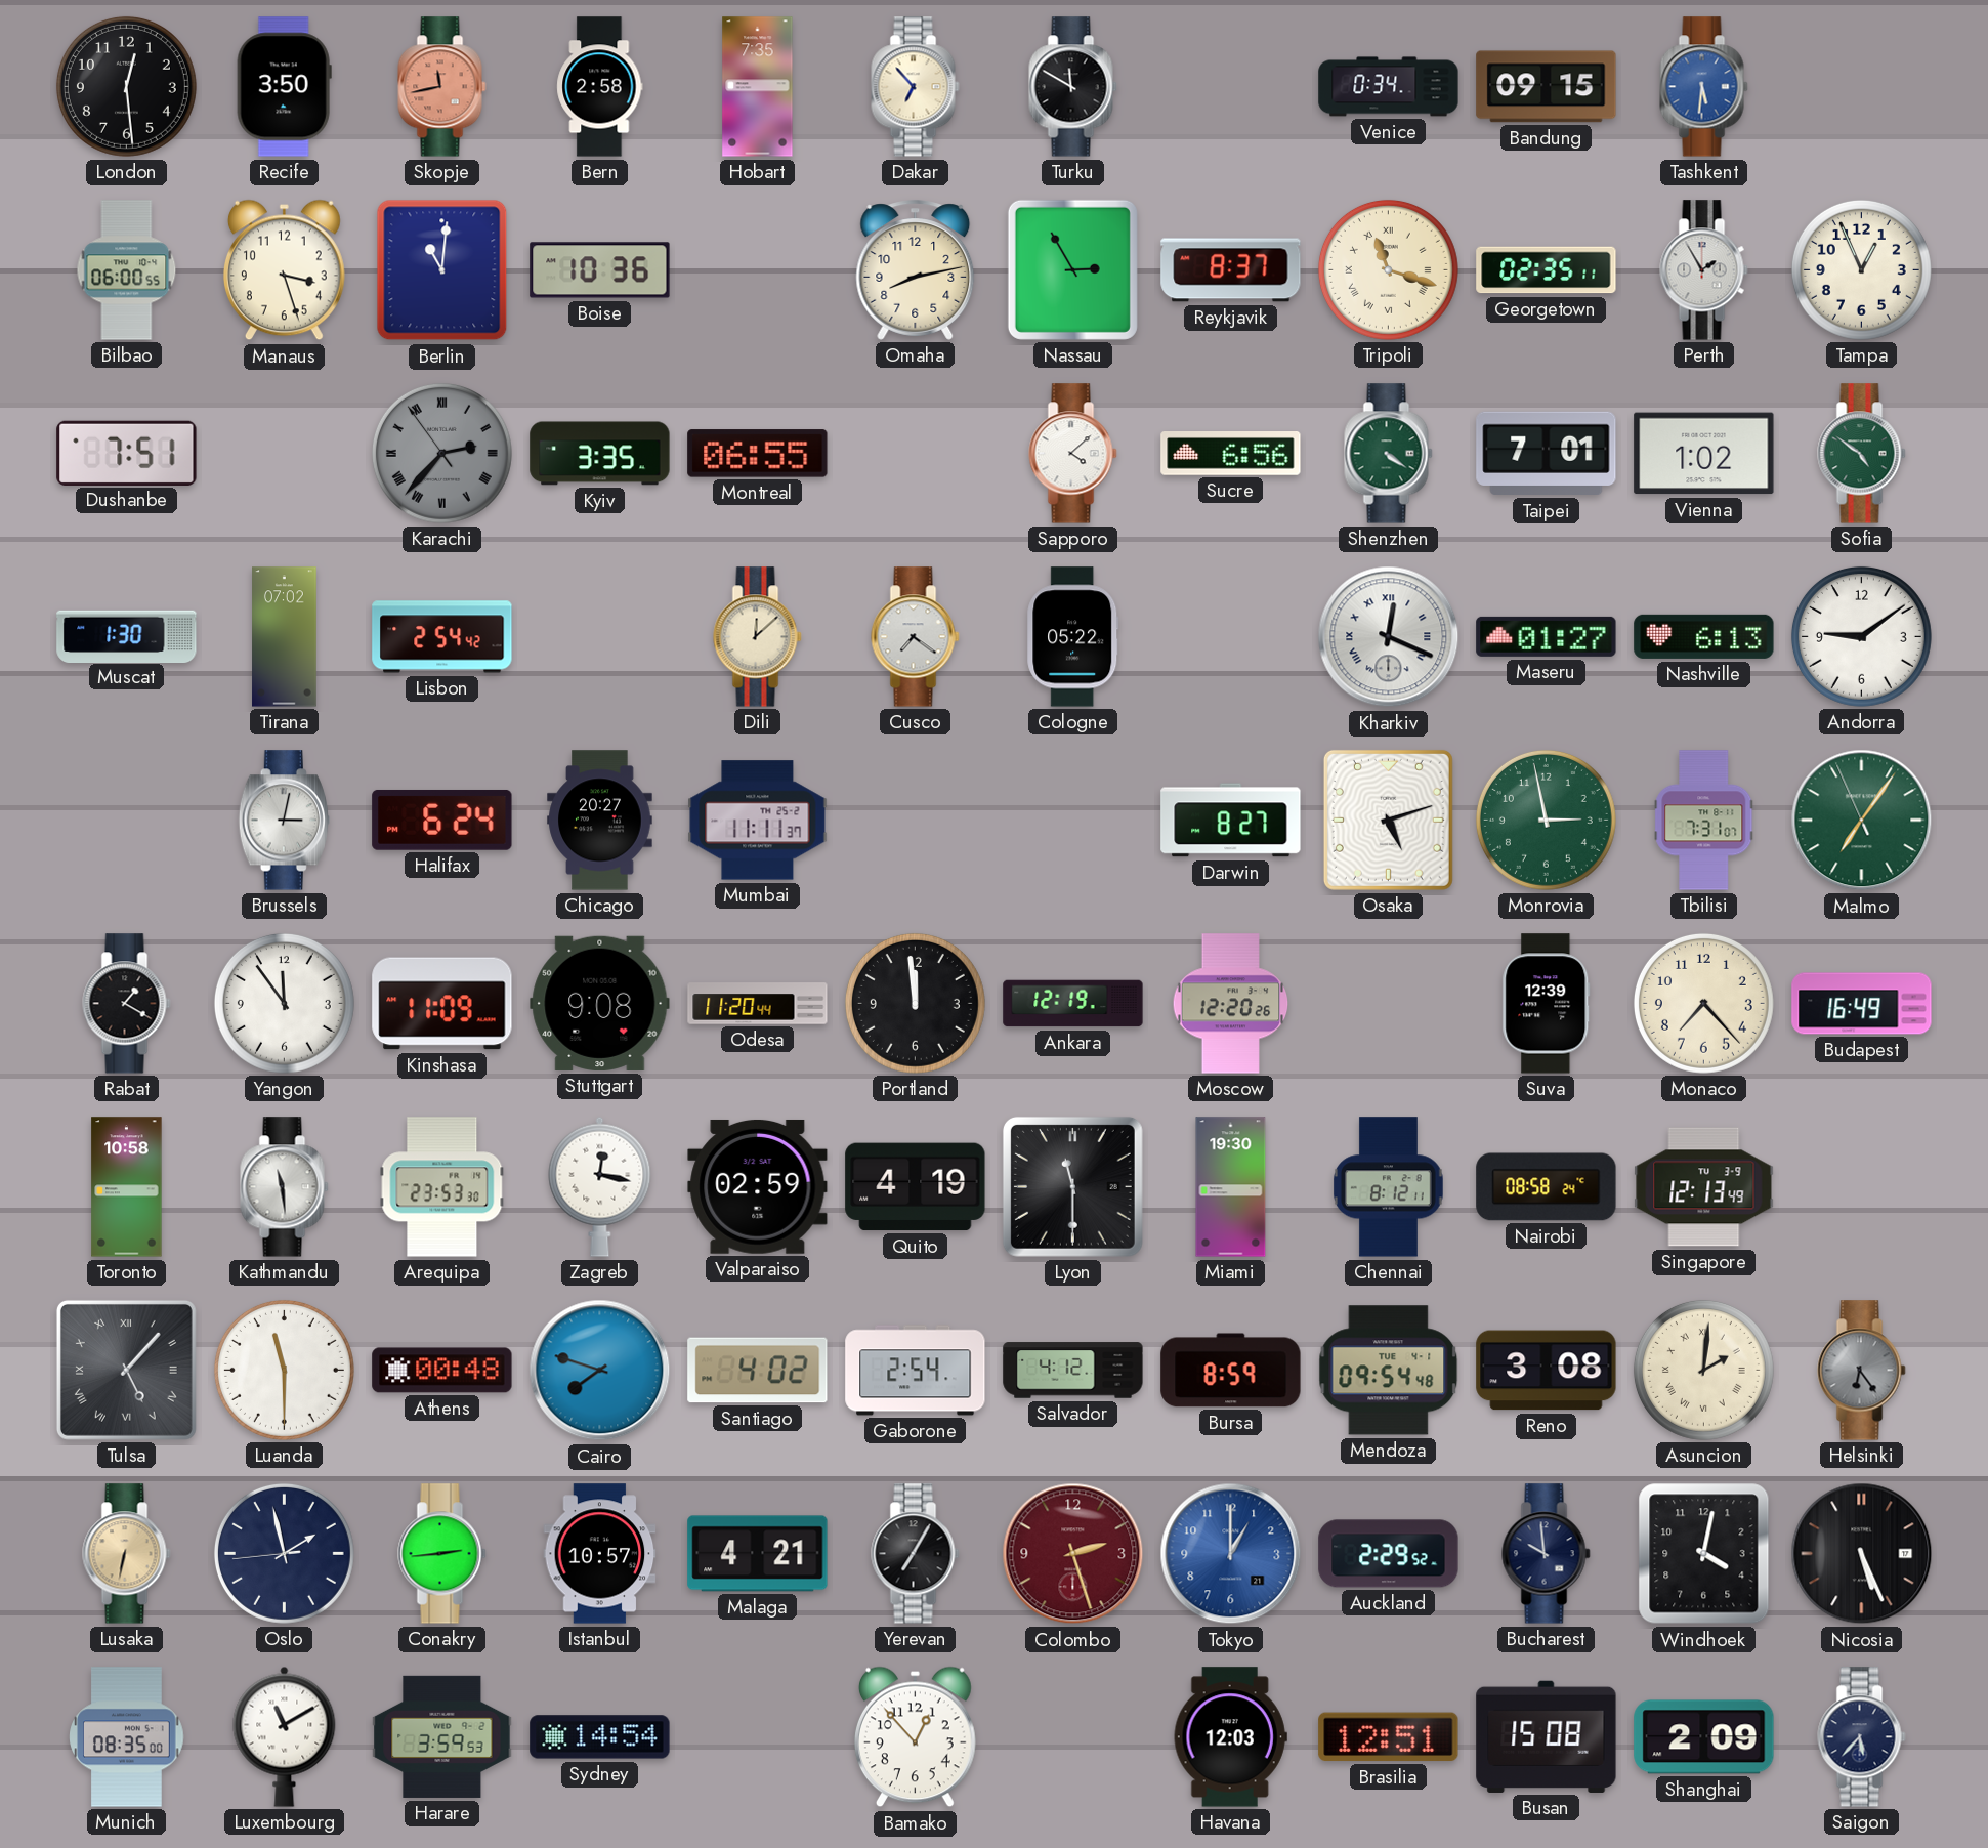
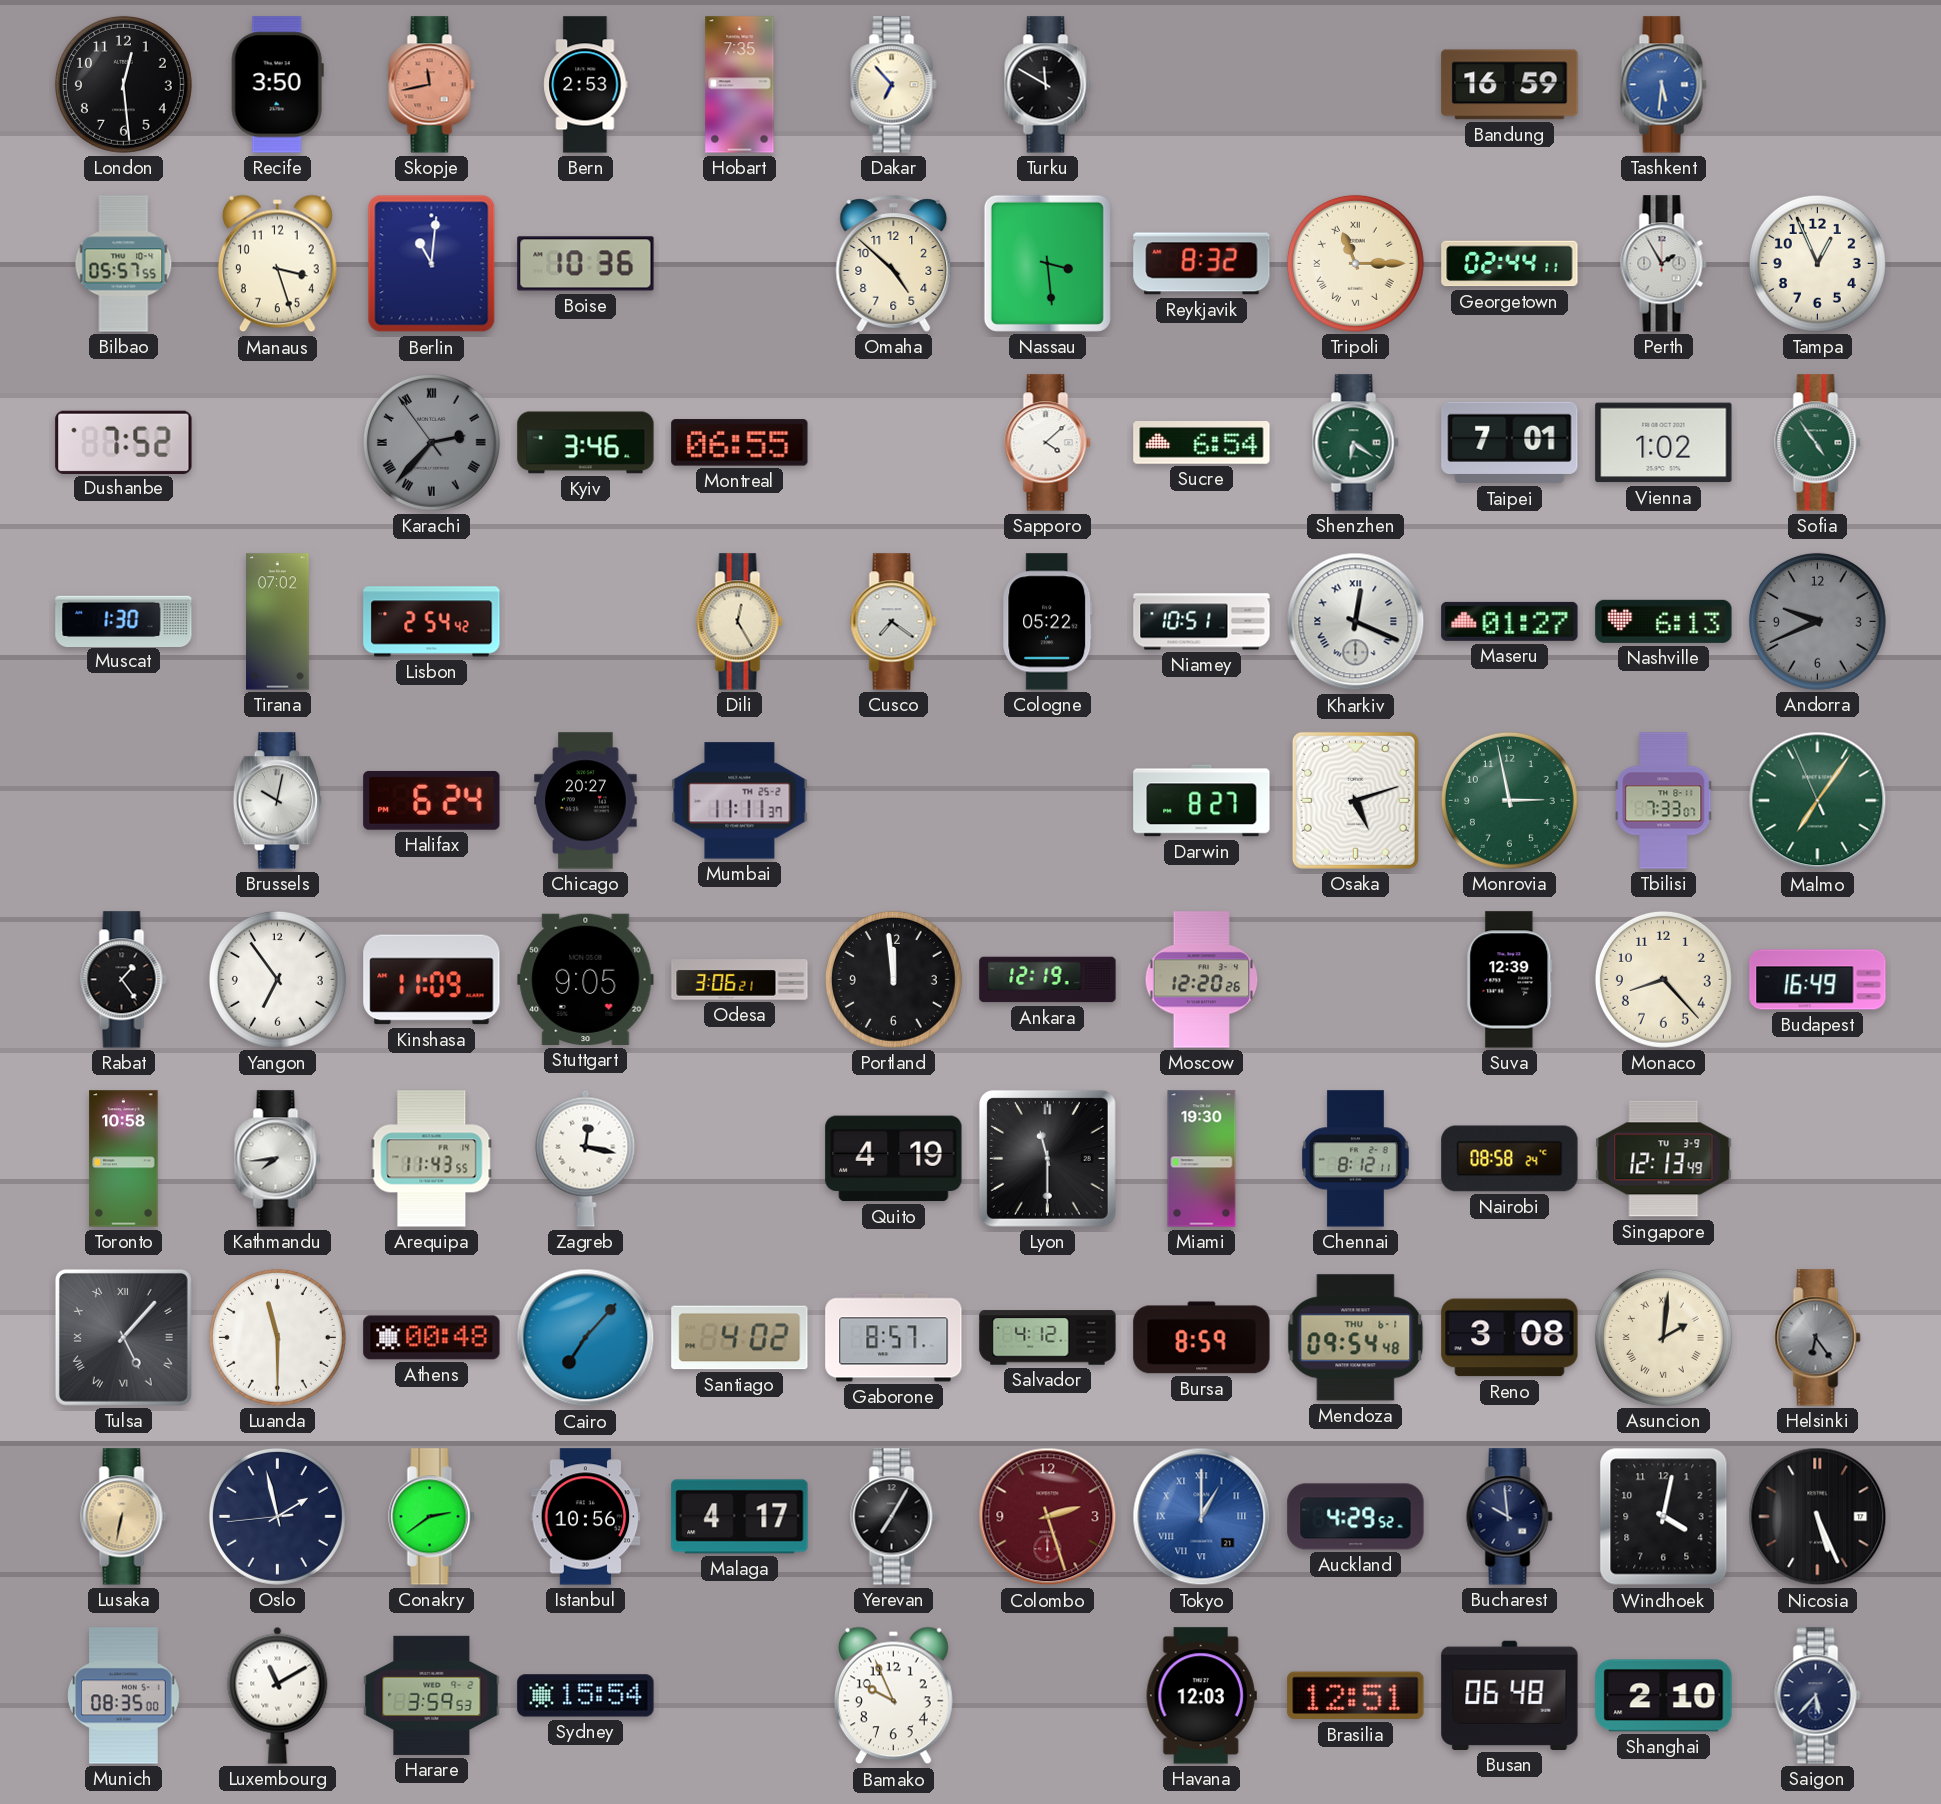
Bern: 2:58 -> 2:53 (586, 85)
Venice: 0:34 -> none (1389, 87)
Bandung: 09:15 -> 16:59 (1510, 85)
Bilbao: 06:00 -> 05:57 (124, 264)
Omaha: 8:13 -> 4:52 (894, 264)
Nassau: 2:55 -> 3:29 (1047, 263)
Reykjavik: 8:37 -> 8:32 (1202, 264)
Tripoli: 11:18 -> 11:15 (1355, 263)
Georgetown: 02:35 -> 02:44 (1510, 264)
Dushanbe: 7:51 -> 7:52 (124, 442)
Kyiv: 3:35 -> 3:46 (586, 443)
Sucre: 6:56 -> 6:54 (1202, 443)
Shenzhen: 4:21 -> 6:21 (1356, 443)
Sofia: 4:51 -> 4:54 (1818, 443)
Dili: 12:08 -> 12:25 (740, 622)
Niamey: none -> 10:51 (1202, 622)
Andorra: 9:09 -> 9:41 (1817, 621)
Andorra dial: white -> grey (1817, 621)
Brussels: 3:02 -> 10:02 (277, 801)
Tbilisi: 7:31 -> 7:33 (1664, 801)
Rabat: 1:20 -> 1:24 (124, 980)
Yangon: 11:54 -> 6:54 (277, 979)
Stuttgart: 9:08 -> 9:05 (586, 979)
Odesa: 11:20 -> 3:06 (740, 980)
Monaco: 7:23 -> 8:23 (1663, 979)
Kathmandu: 11:29 -> 7:44 (278, 1159)
Arequipa: 23:53 -> 11:43 (432, 1159)
Valparaiso: 02:59 -> none (758, 1186)
Cairo: 7:48 -> 7:07 (586, 1338)
Gaborone: 2:54 -> 8:57 (894, 1338)
Mendoza date: TUE 4-1 -> THU 6-1 (1356, 1338)
Conakry: 2:44 -> 2:39 (432, 1517)
Istanbul: 10:57 -> 10:56 (586, 1517)
Malaga: 4:21 -> 4:17 (740, 1517)
Tokyo numerals: Arabic -> Roman (1202, 1517)
Auckland: 2:29 -> 4:29 (1356, 1517)
Sydney: 14:54 -> 15:54 (586, 1696)
Bamako: 12:53 -> 9:56 (893, 1696)
Busan: 15:08 -> 06:48 (1510, 1695)
Shanghai: 2:09 -> 2:10 (1664, 1696)
